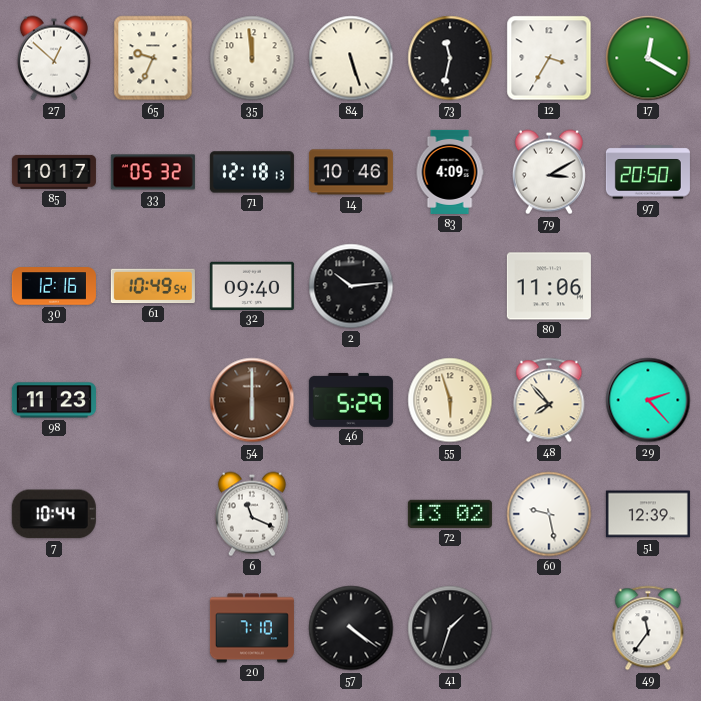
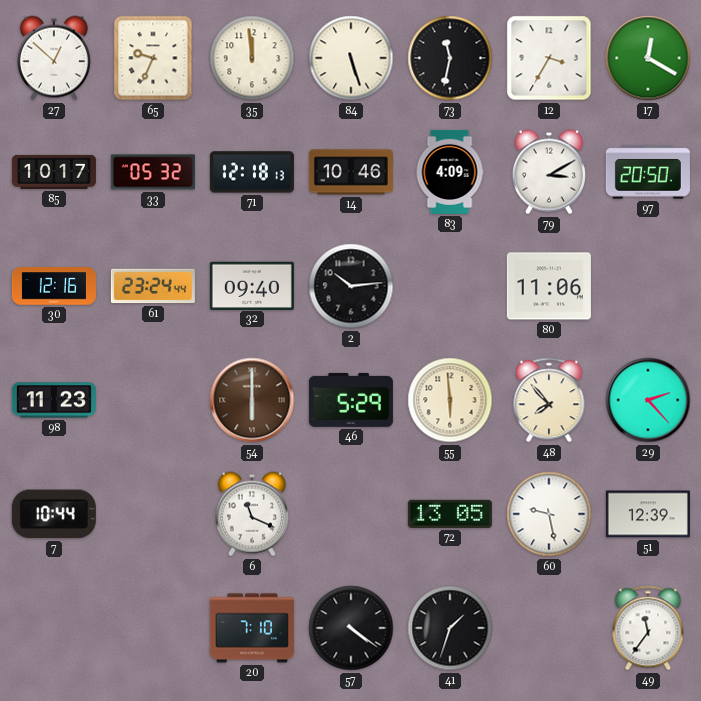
61: 10:49 -> 23:24 (153, 286)
55: 5:57 -> 5:59 (450, 400)
72: 13:02 -> 13:05 (450, 514)
